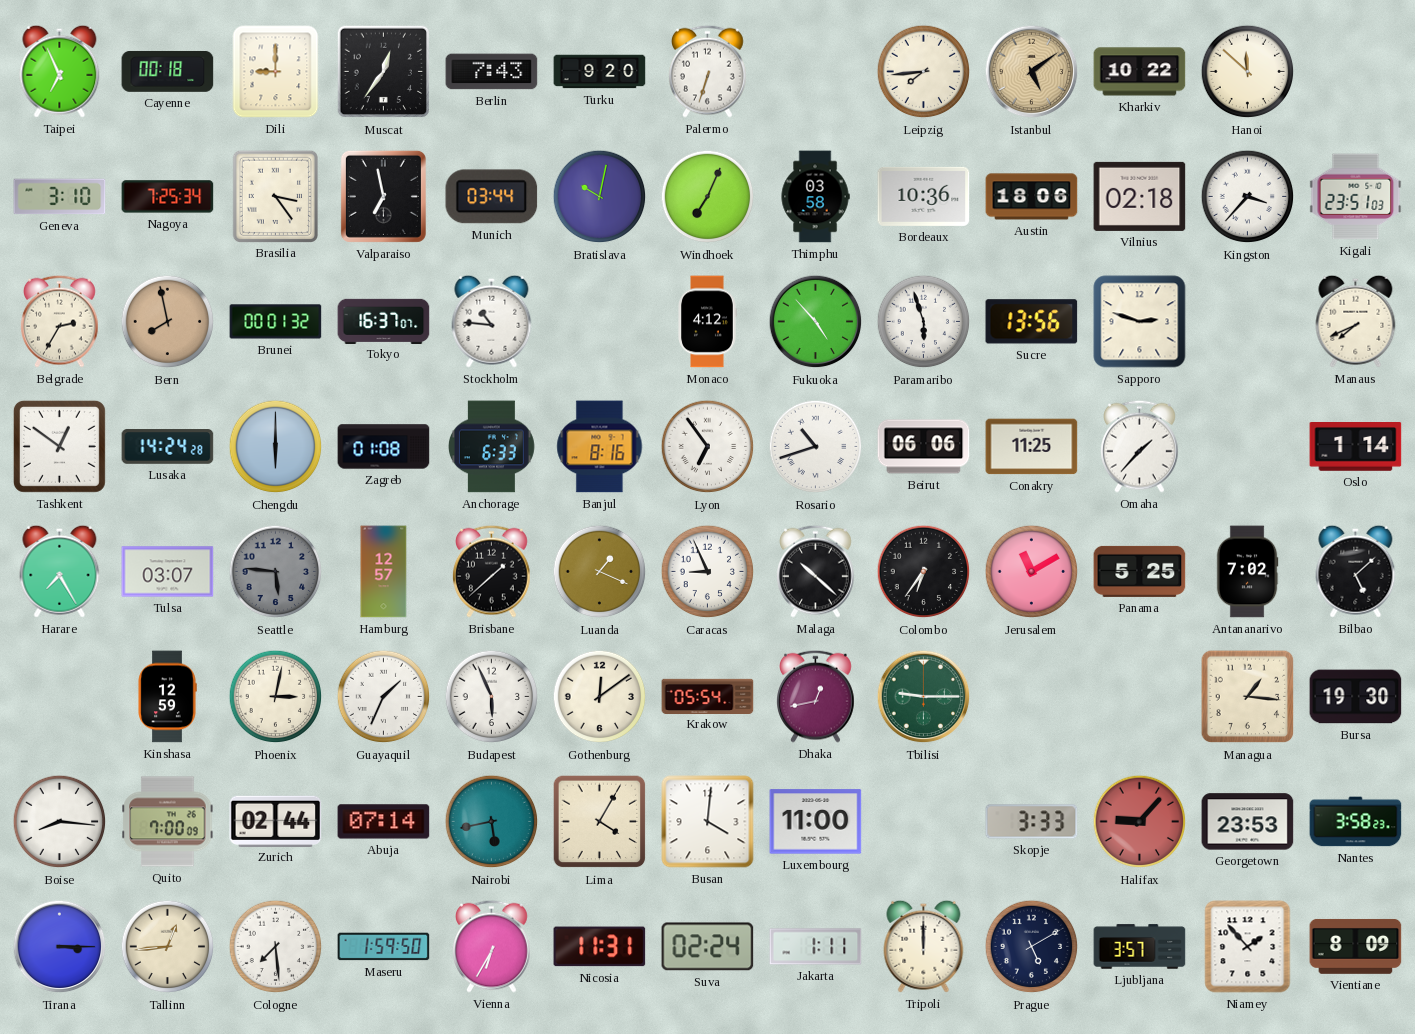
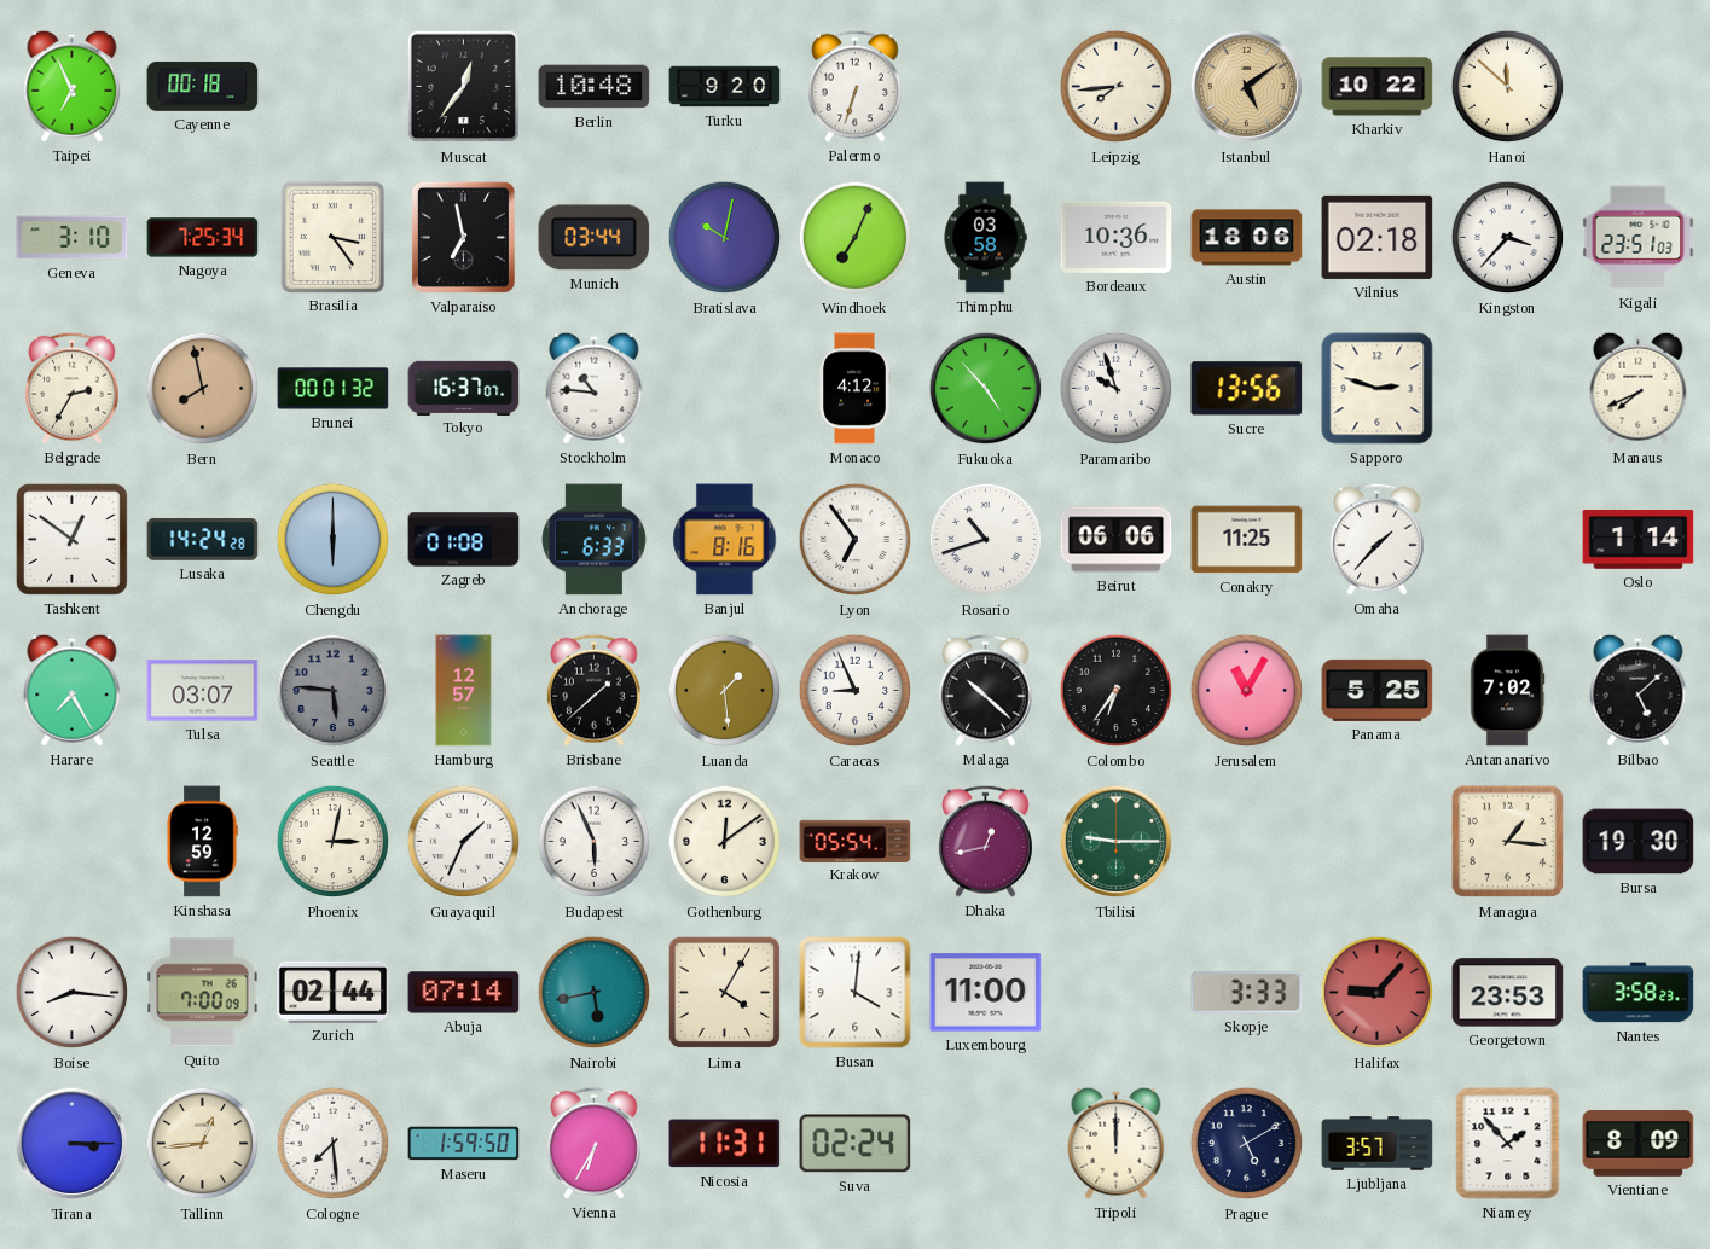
Dili: 9:00 -> none (276, 72)
Berlin: 7:43 -> 10:48 (595, 87)
Paramaribo: 5:57 -> 9:57 (1117, 389)
Luanda: 1:19 -> 1:29 (725, 691)
Jerusalem: 11:10 -> 11:05 (1247, 691)
Jakarta: 1:11 -> none (816, 947)
